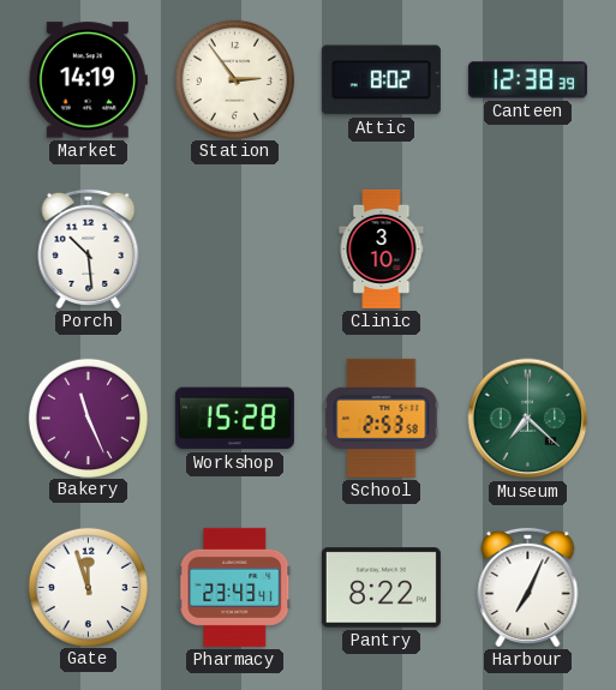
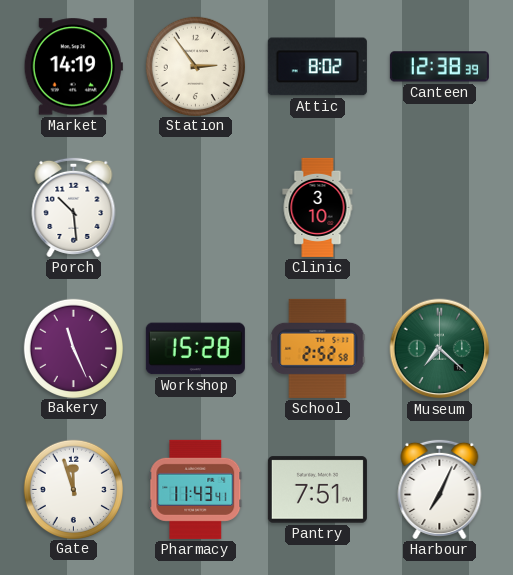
School: 2:53 -> 2:52 (318, 348)
Pharmacy: 23:43 -> 11:43 (196, 489)
Pantry: 8:22 -> 7:51 (317, 490)
